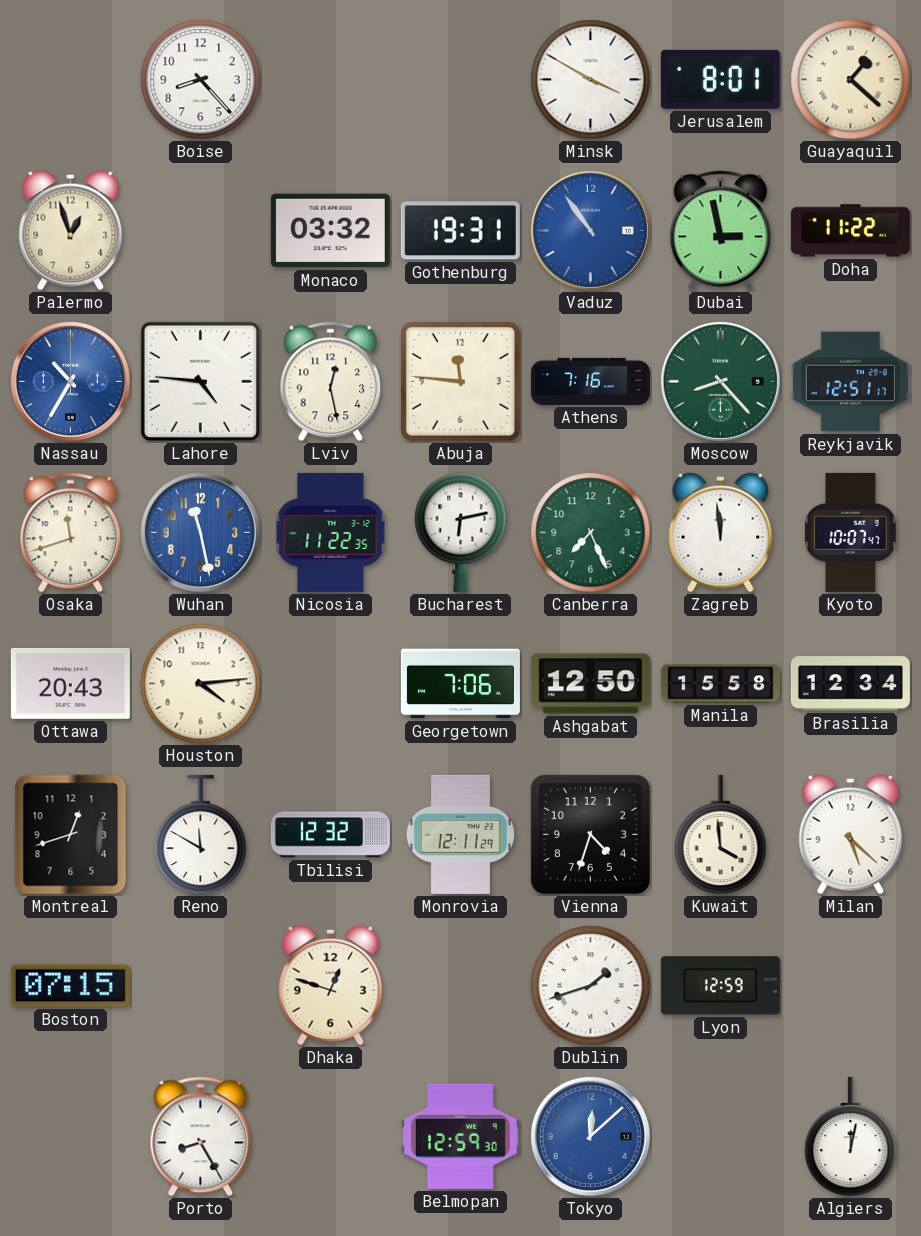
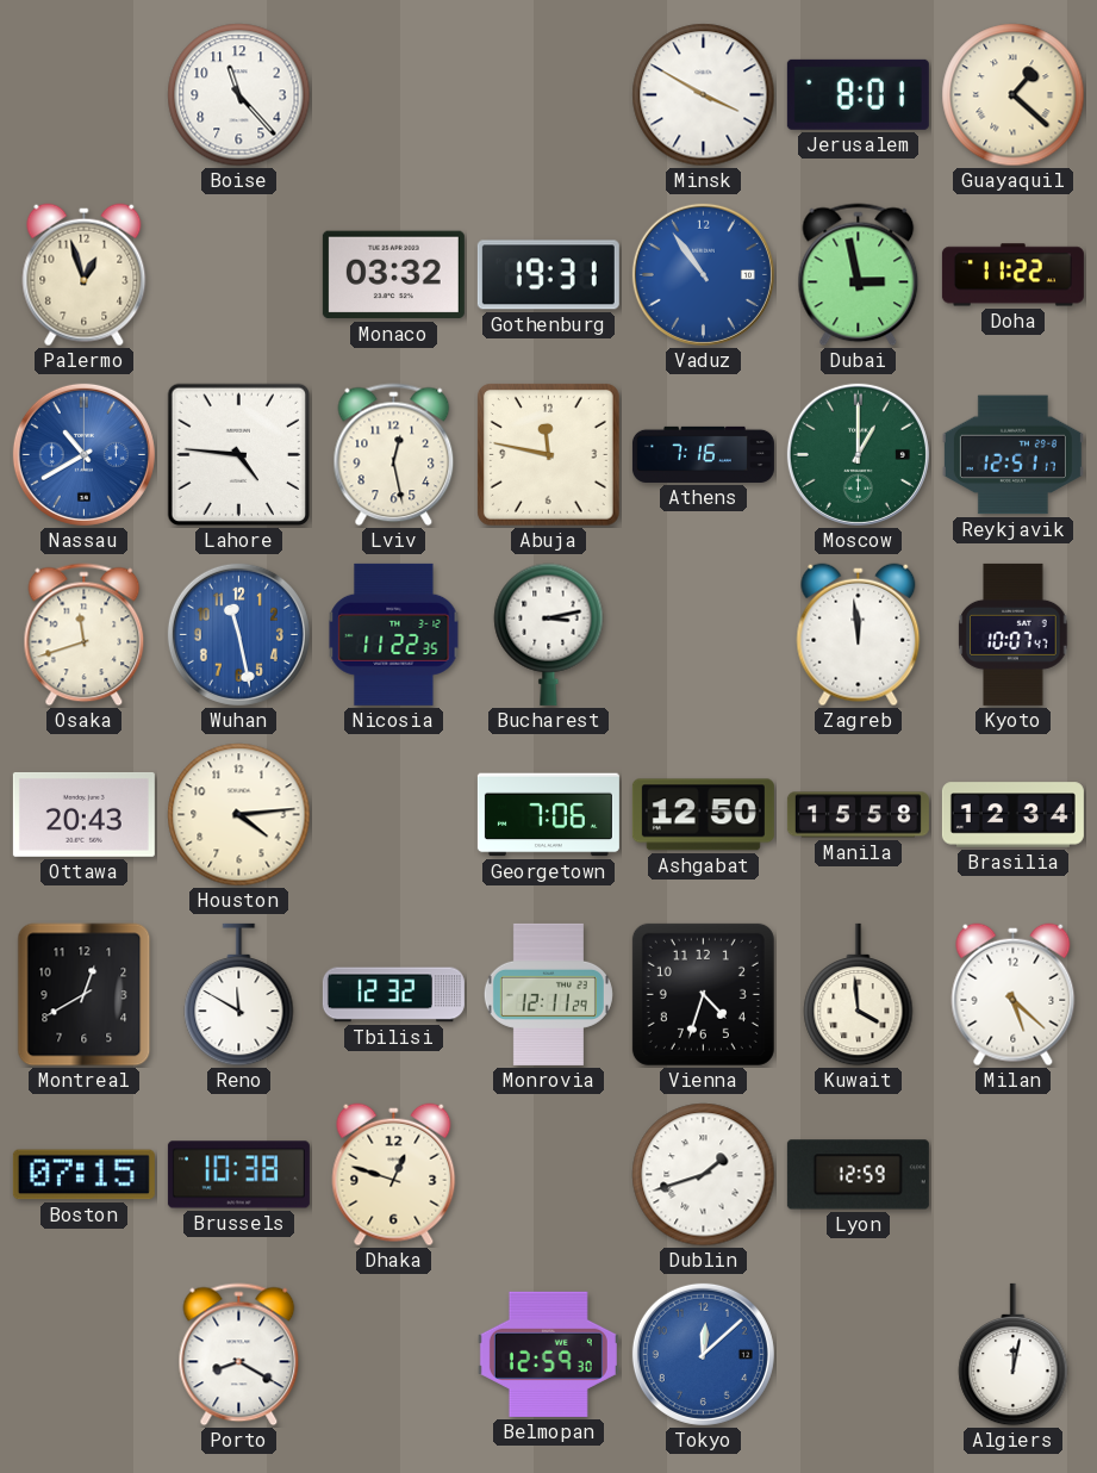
Boise: 8:23 -> 11:23 (239, 95)
Nassau: 10:35 -> 10:40 (83, 454)
Abuja: 11:46 -> 11:47 (549, 455)
Moscow: 8:23 -> 1:00 (858, 454)
Bucharest: 6:13 -> 3:13 (549, 634)
Canberra: 7:26 -> none (591, 533)
Montreal: 12:42 -> 12:40 (85, 995)
Brussels: none -> 10:38 (238, 1175)
Porto: 8:25 -> 8:20 (239, 1355)
